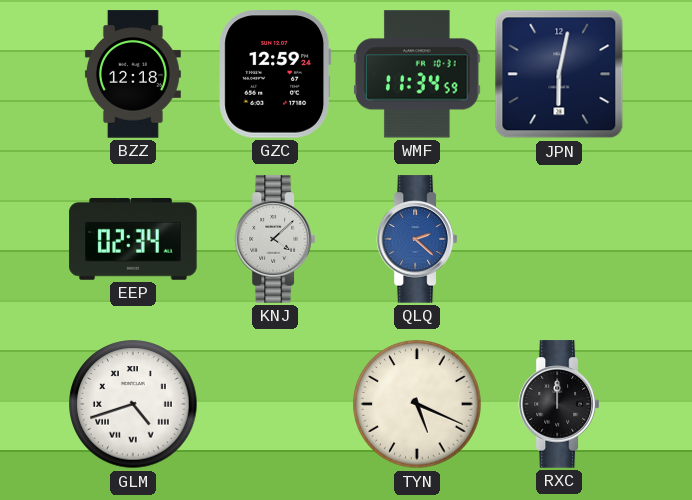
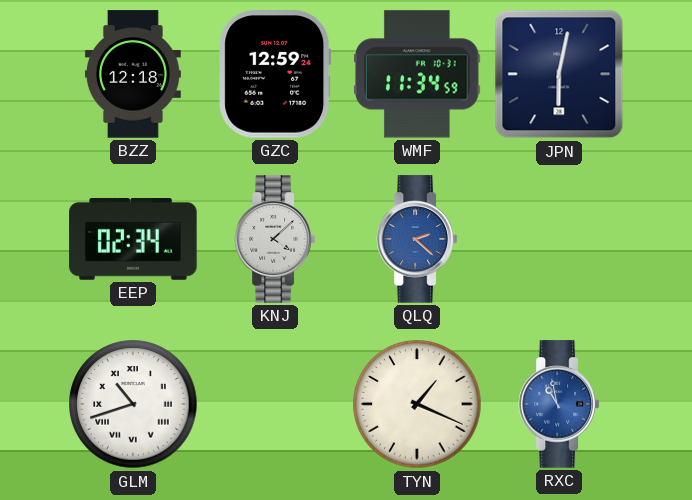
GLM: 4:42 -> 10:42 (133, 404)
TYN: 5:19 -> 1:19 (417, 404)
RXC: 12:00 -> 10:58 (558, 404)
RXC dial: black -> blue (558, 404)
